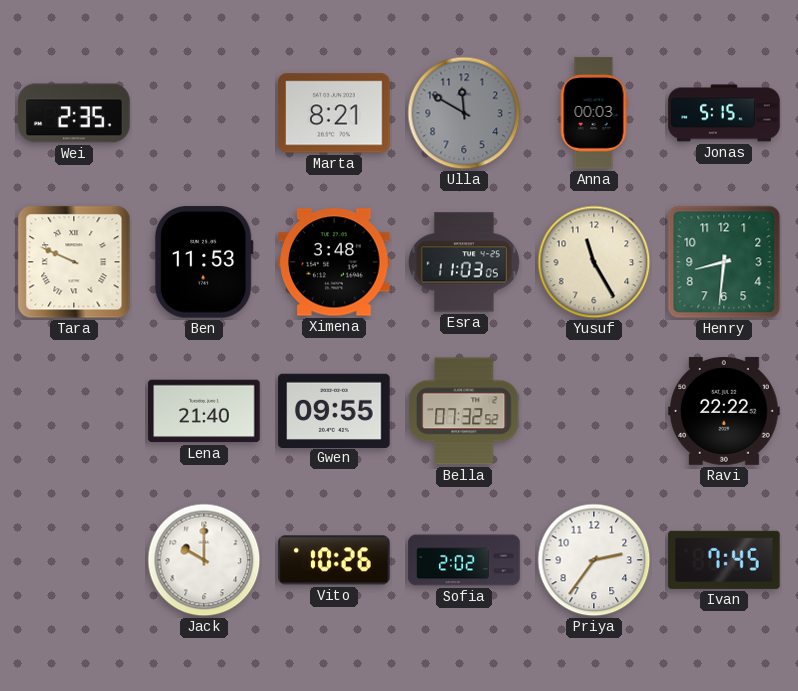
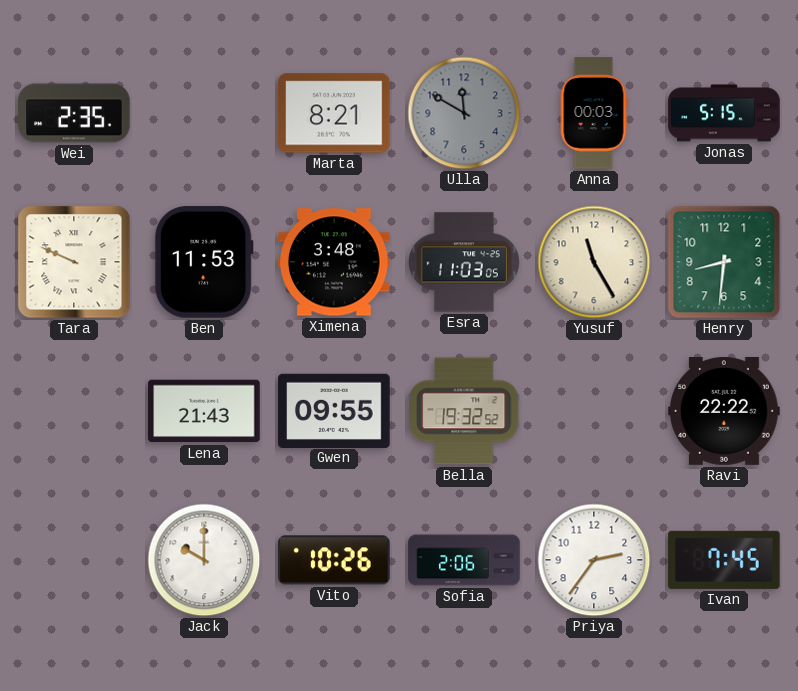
Lena: 21:40 -> 21:43 (204, 411)
Bella: 07:32 -> 19:32 (465, 411)
Sofia: 2:02 -> 2:06 (464, 560)
